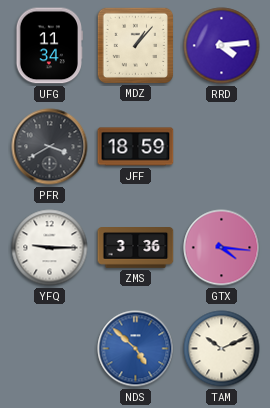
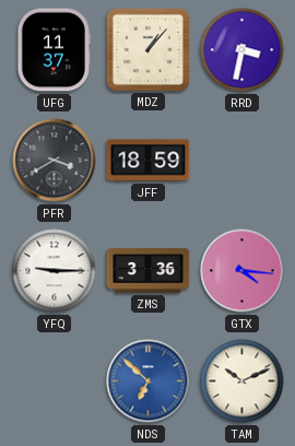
UFG: 11:34 -> 11:37 (54, 50)
RRD: 4:14 -> 3:32 (243, 50)
NDS: 4:52 -> 6:52 (149, 382)
